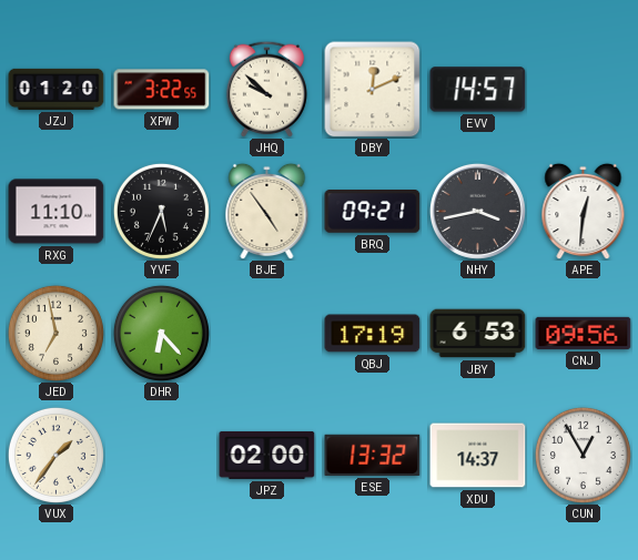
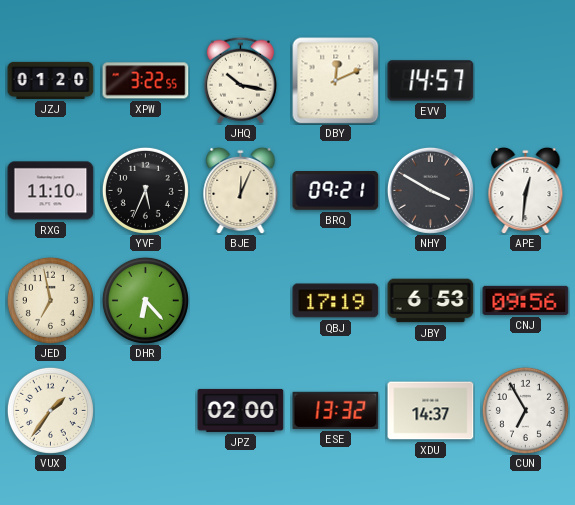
JHQ: 9:52 -> 10:17 (240, 80)
BJE: 4:54 -> 12:04 (241, 190)
NHY: 3:43 -> 3:50 (430, 190)
CUN: 12:55 -> 6:55 (525, 410)
